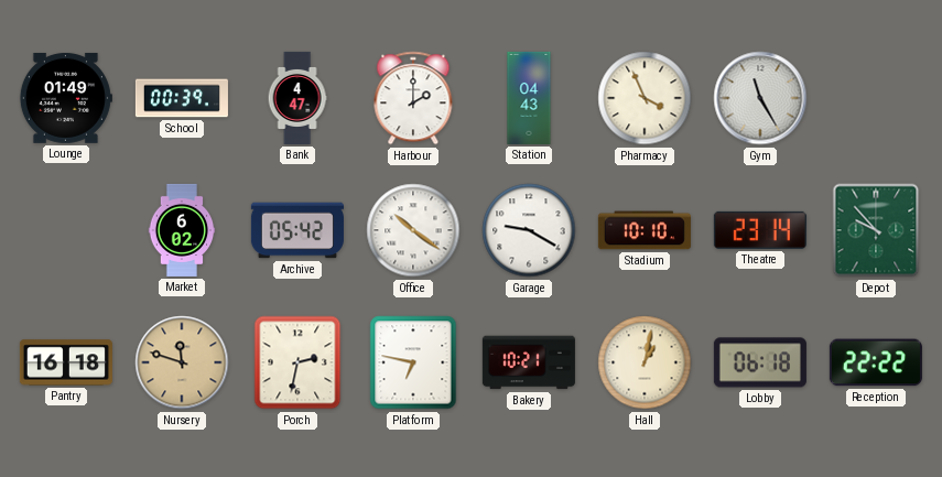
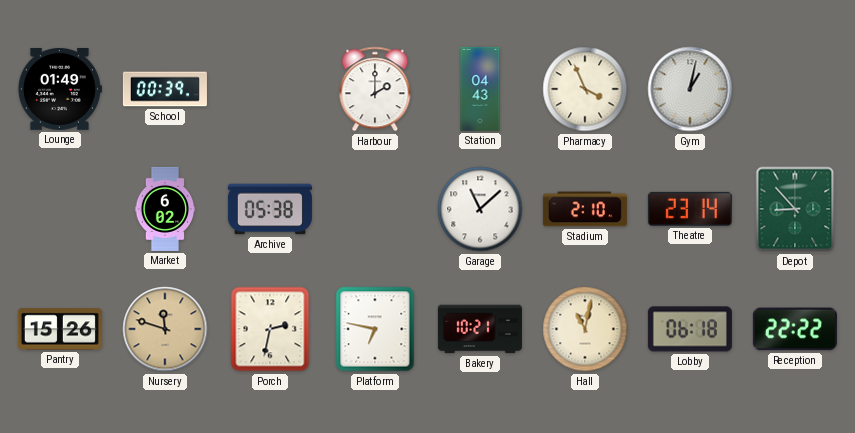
Bank: 4:47 -> none (297, 98)
Gym: 11:25 -> 1:02 (690, 89)
Archive: 05:42 -> 05:38 (270, 209)
Office: 10:21 -> none (413, 230)
Garage: 9:20 -> 11:08 (480, 209)
Stadium: 10:10 -> 2:10 (585, 209)
Depot: 9:53 -> 8:53 (795, 209)
Pantry: 16:18 -> 15:26 (60, 329)
Hall: 1:02 -> 11:02 (585, 329)
